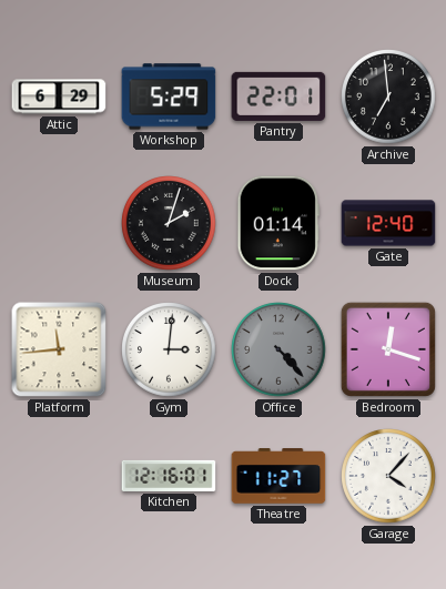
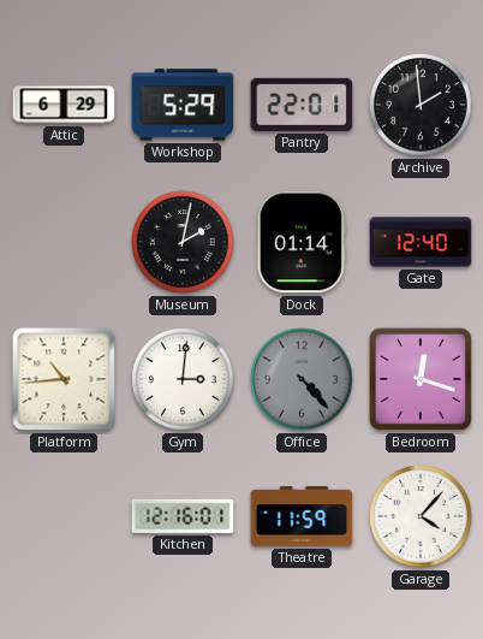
Archive: 6:59 -> 1:59 (421, 105)
Museum: 2:03 -> 2:02 (183, 242)
Platform: 11:44 -> 10:44 (64, 379)
Theatre: 11:27 -> 11:59 (302, 516)
